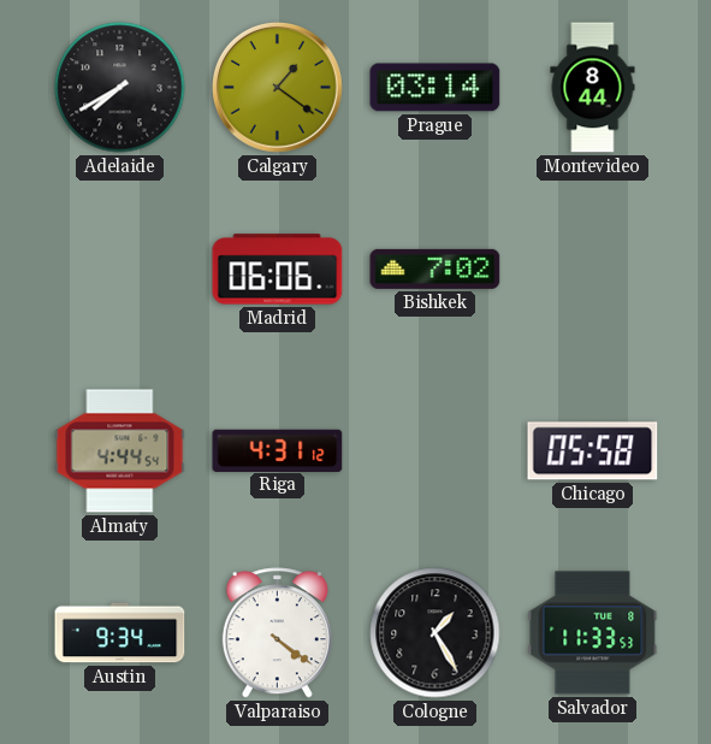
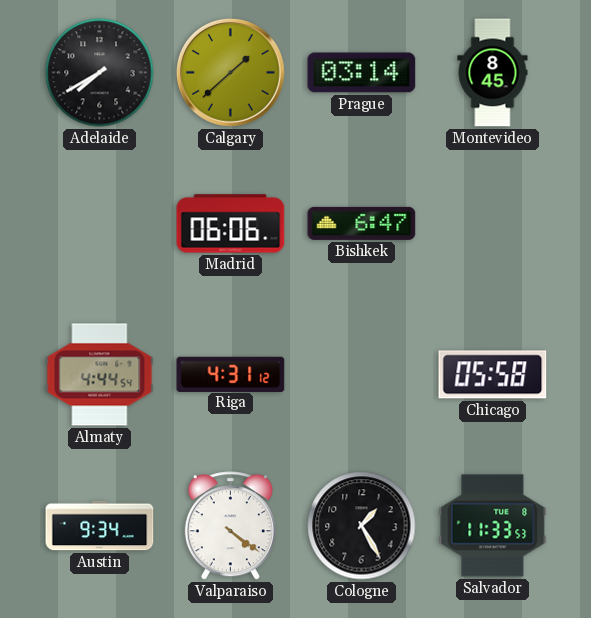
Calgary: 1:21 -> 1:38 (230, 72)
Montevideo: 8:44 -> 8:45 (493, 73)
Bishkek: 7:02 -> 6:47 (362, 223)
